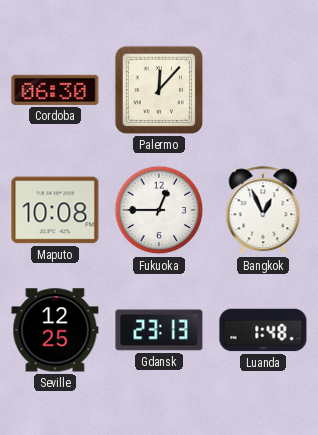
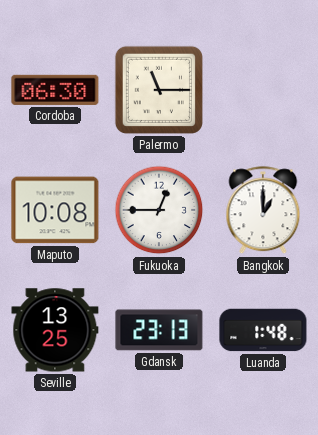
Palermo: 12:07 -> 11:15 (159, 90)
Bangkok: 12:56 -> 1:00 (263, 211)
Seville: 12:25 -> 13:25 (55, 330)
